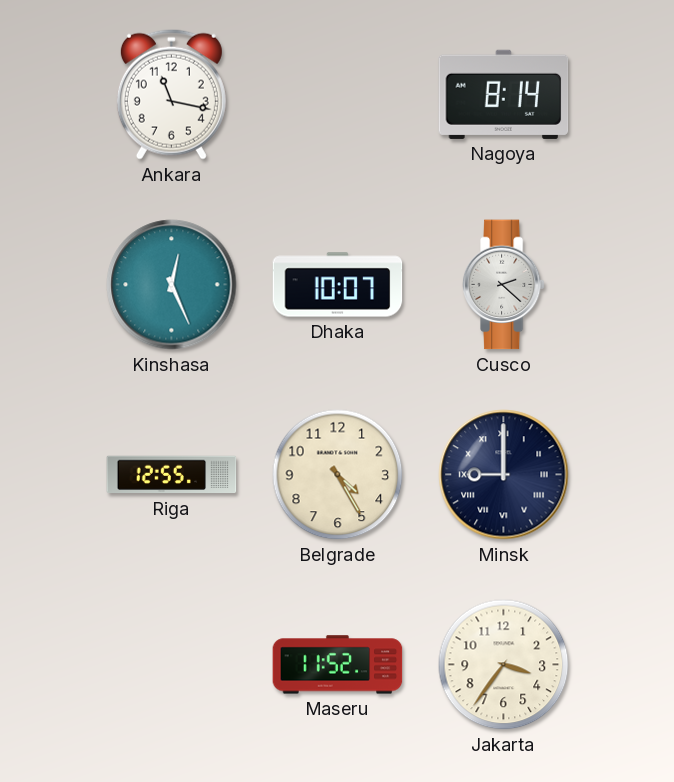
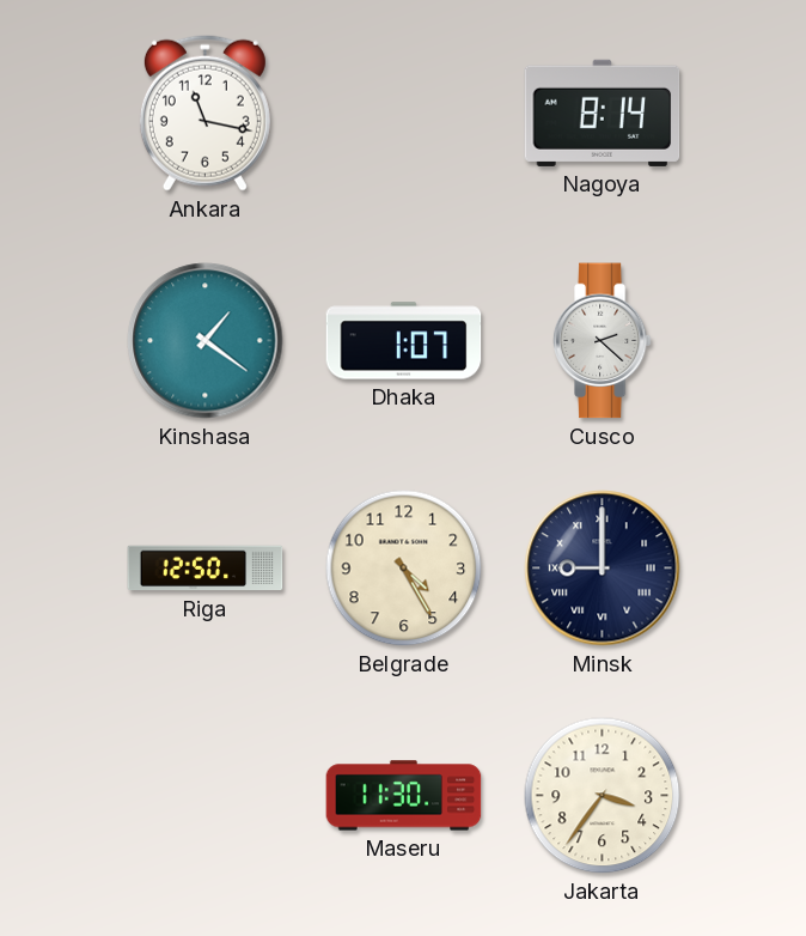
Kinshasa: 12:26 -> 1:21 (206, 341)
Dhaka: 10:07 -> 1:07 (404, 341)
Riga: 12:55 -> 12:50 (206, 569)
Maseru: 11:52 -> 11:30 (404, 796)
